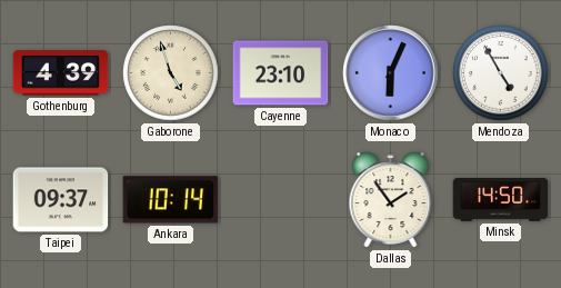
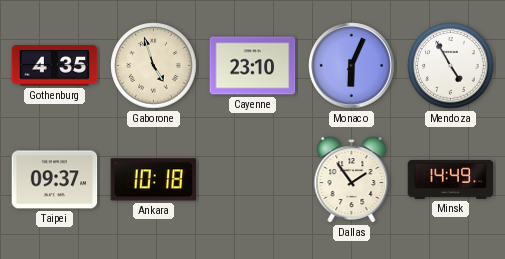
Gothenburg: 4:39 -> 4:35 (55, 66)
Ankara: 10:14 -> 10:18 (154, 180)
Minsk: 14:50 -> 14:49 (451, 179)
